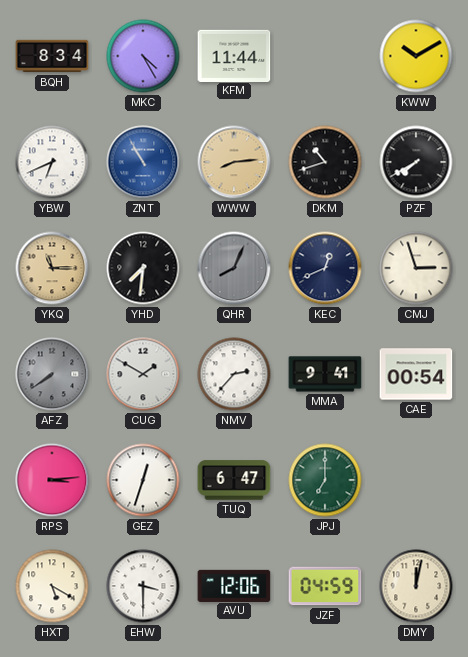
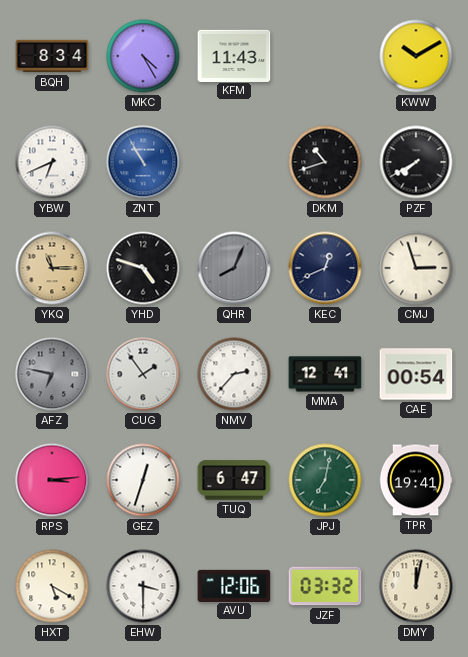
KFM: 11:44 -> 11:43 (234, 55)
WWW: 8:14 -> none (234, 162)
YHD: 7:31 -> 4:48 (143, 268)
AFZ: 7:39 -> 6:47 (52, 374)
CUG: 1:50 -> 1:54 (143, 374)
MMA: 9:41 -> 12:41 (325, 374)
JPJ: 7:00 -> 7:02 (325, 480)
TPR: none -> 19:41 (416, 480)
JZF: 04:59 -> 03:32 (325, 586)
